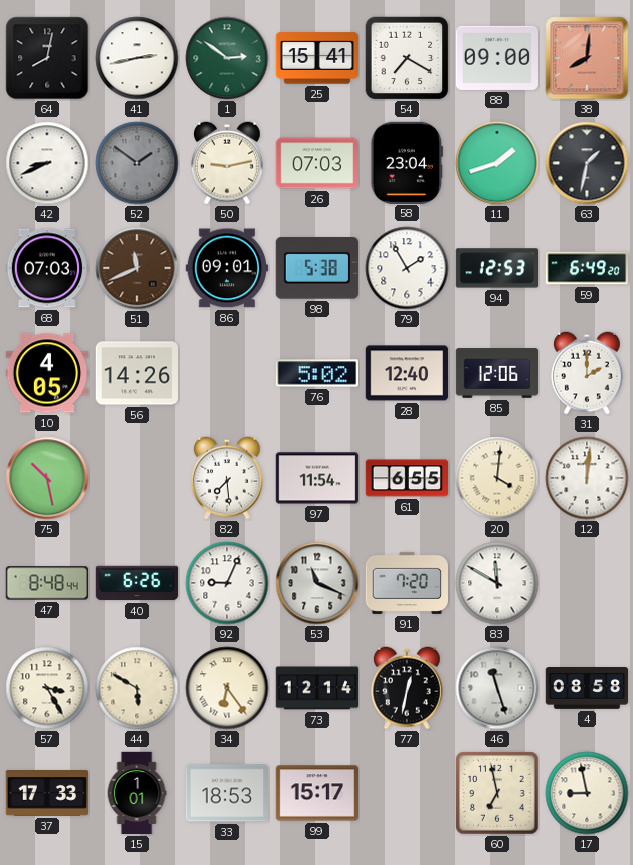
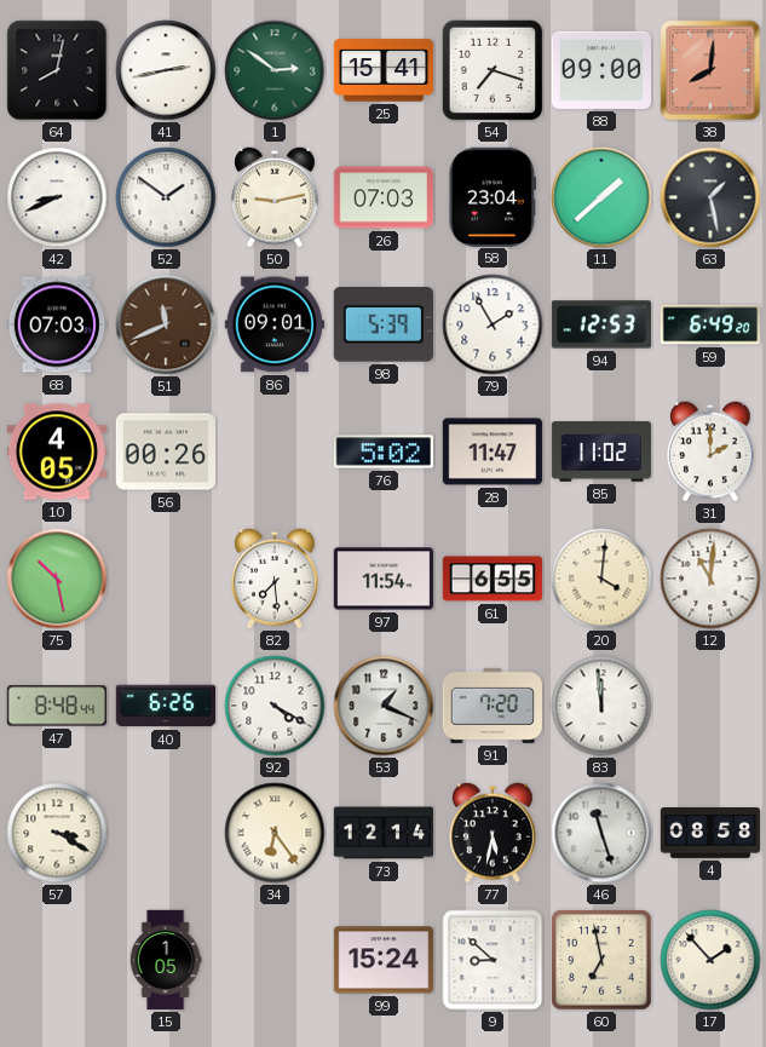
54: 7:20 -> 7:18 (493, 70)
52 dial: grey -> white (166, 197)
11: 1:42 -> 1:38 (601, 197)
63: 1:32 -> 1:28 (710, 197)
98: 5:38 -> 5:39 (384, 324)
56: 14:26 -> 00:26 (165, 451)
28: 12:40 -> 11:47 (493, 451)
85: 12:06 -> 11:02 (600, 451)
12: 12:01 -> 11:01 (710, 579)
92: 9:04 -> 4:20 (275, 706)
53: 11:19 -> 1:19 (384, 706)
83: 11:50 -> 11:59 (601, 706)
57: 3:25 -> 3:20 (57, 833)
44: 5:50 -> none (137, 688)
77: 12:32 -> 5:32 (494, 833)
37: 17:33 -> none (46, 794)
15: 1:01 -> 1:05 (166, 960)
33: 18:53 -> none (226, 793)
99: 15:17 -> 15:24 (384, 960)
9: none -> 8:52 (493, 960)
17: 8:58 -> 1:53 (710, 960)
